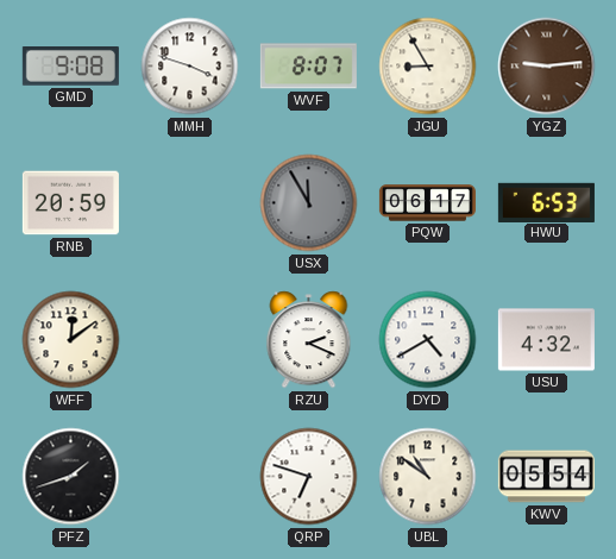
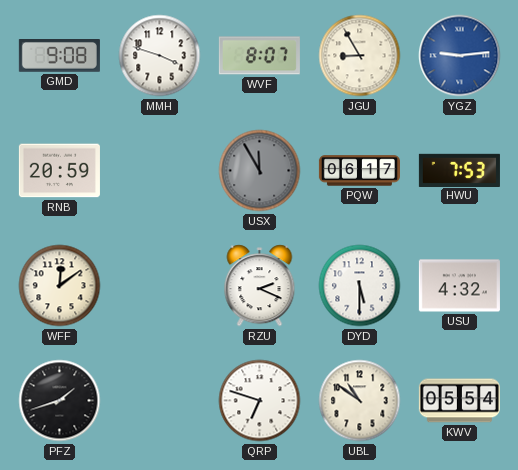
YGZ dial: brown -> blue (460, 56)
HWU: 6:53 -> 7:53 (459, 170)
DYD: 4:40 -> 5:30 (360, 286)
